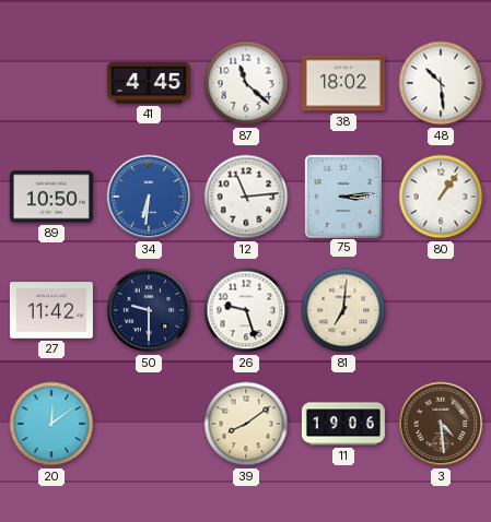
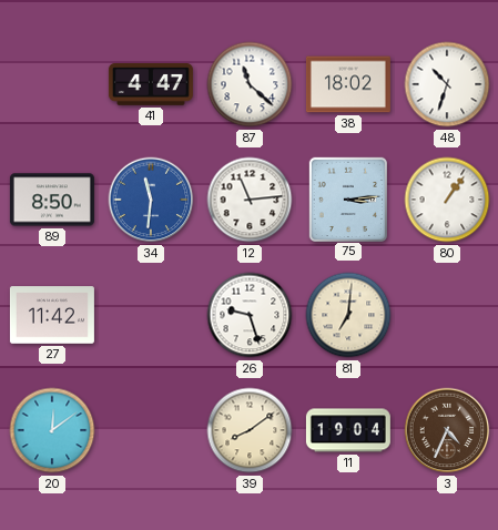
41: 4:45 -> 4:47 (151, 84)
48: 10:29 -> 10:33 (447, 84)
89: 10:50 -> 8:50 (52, 200)
34: 6:31 -> 11:31 (151, 200)
50: 9:30 -> none (149, 310)
11: 19:06 -> 19:04 (348, 430)
3: 4:29 -> 4:34 (447, 430)
